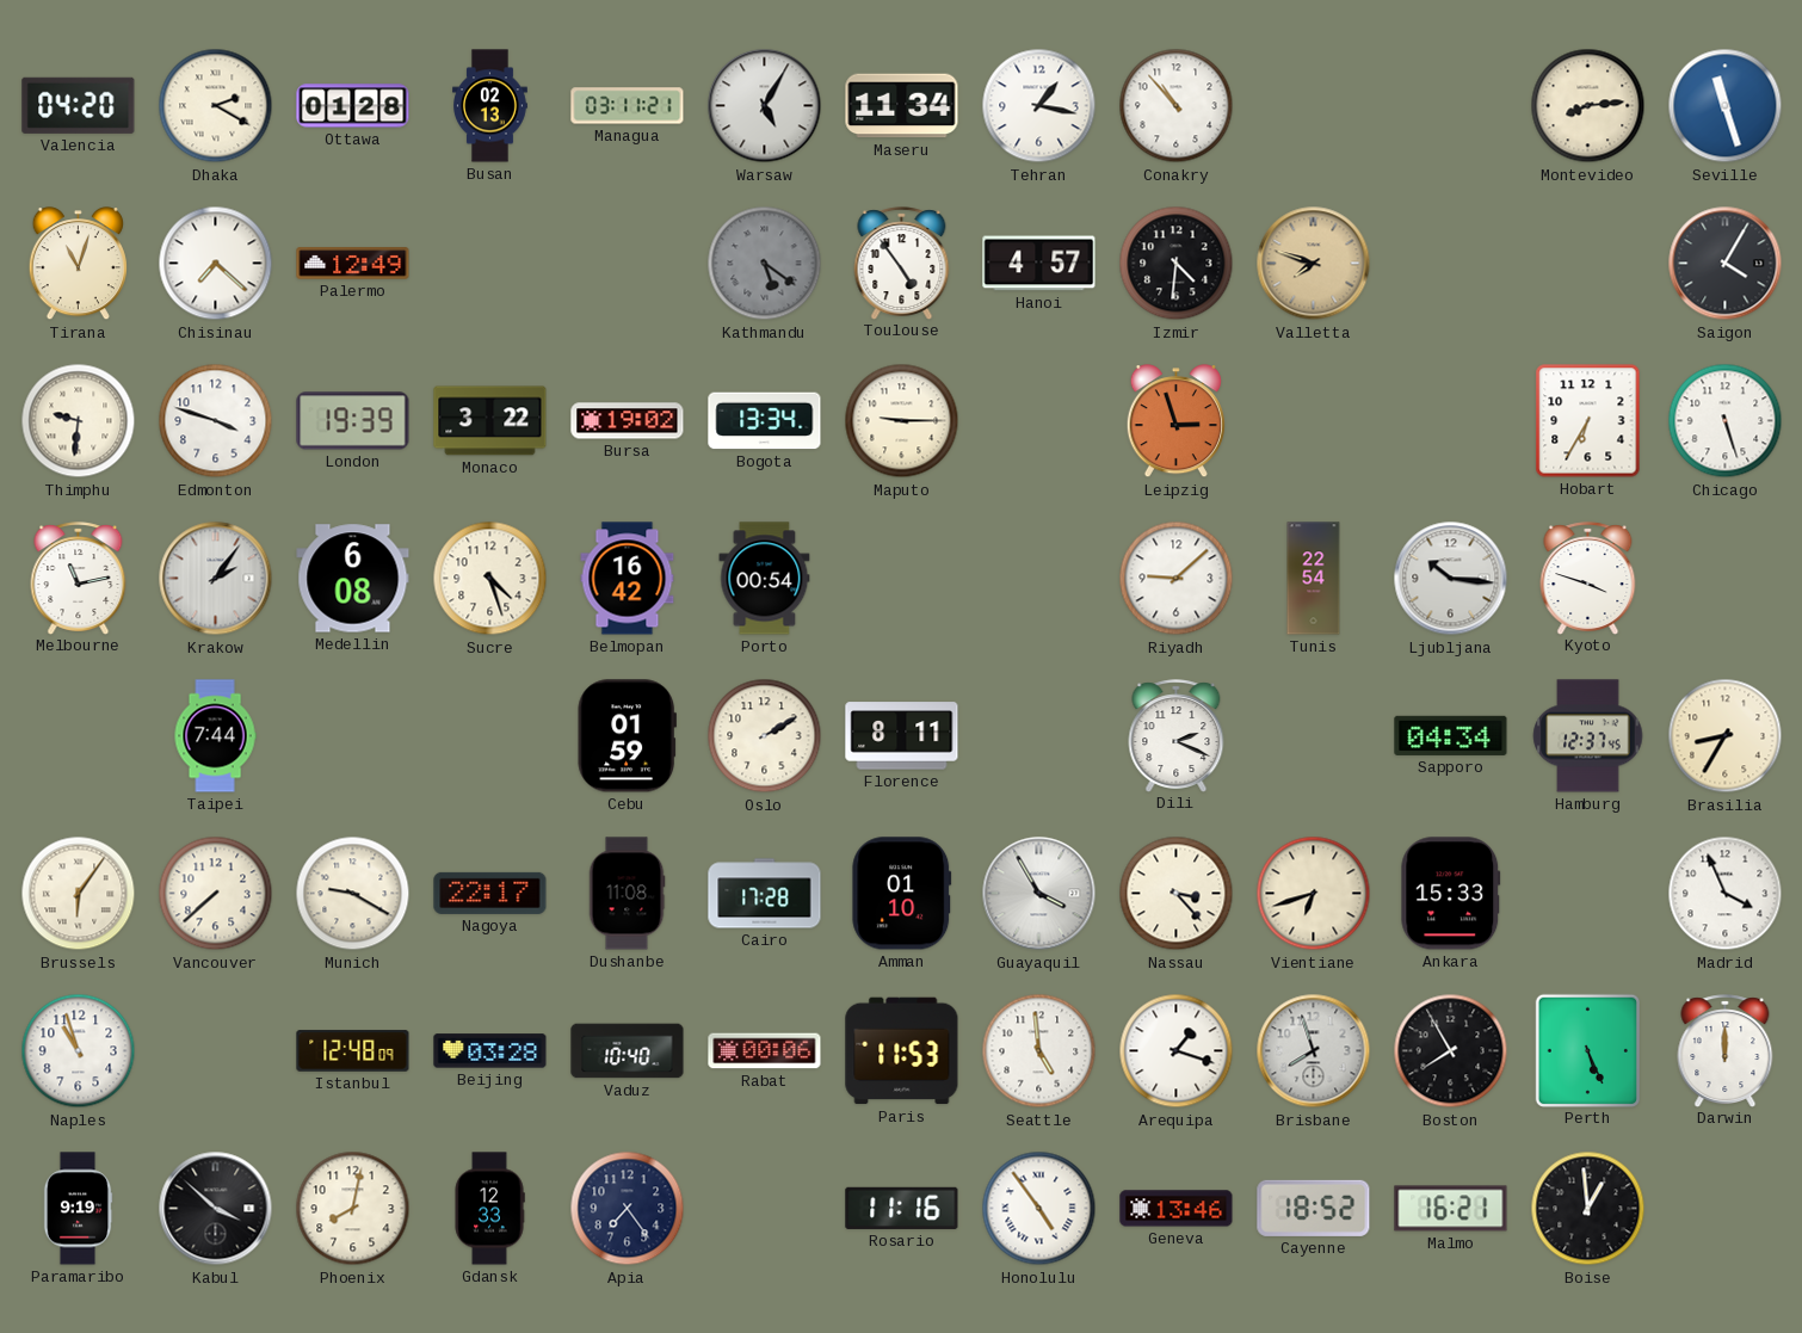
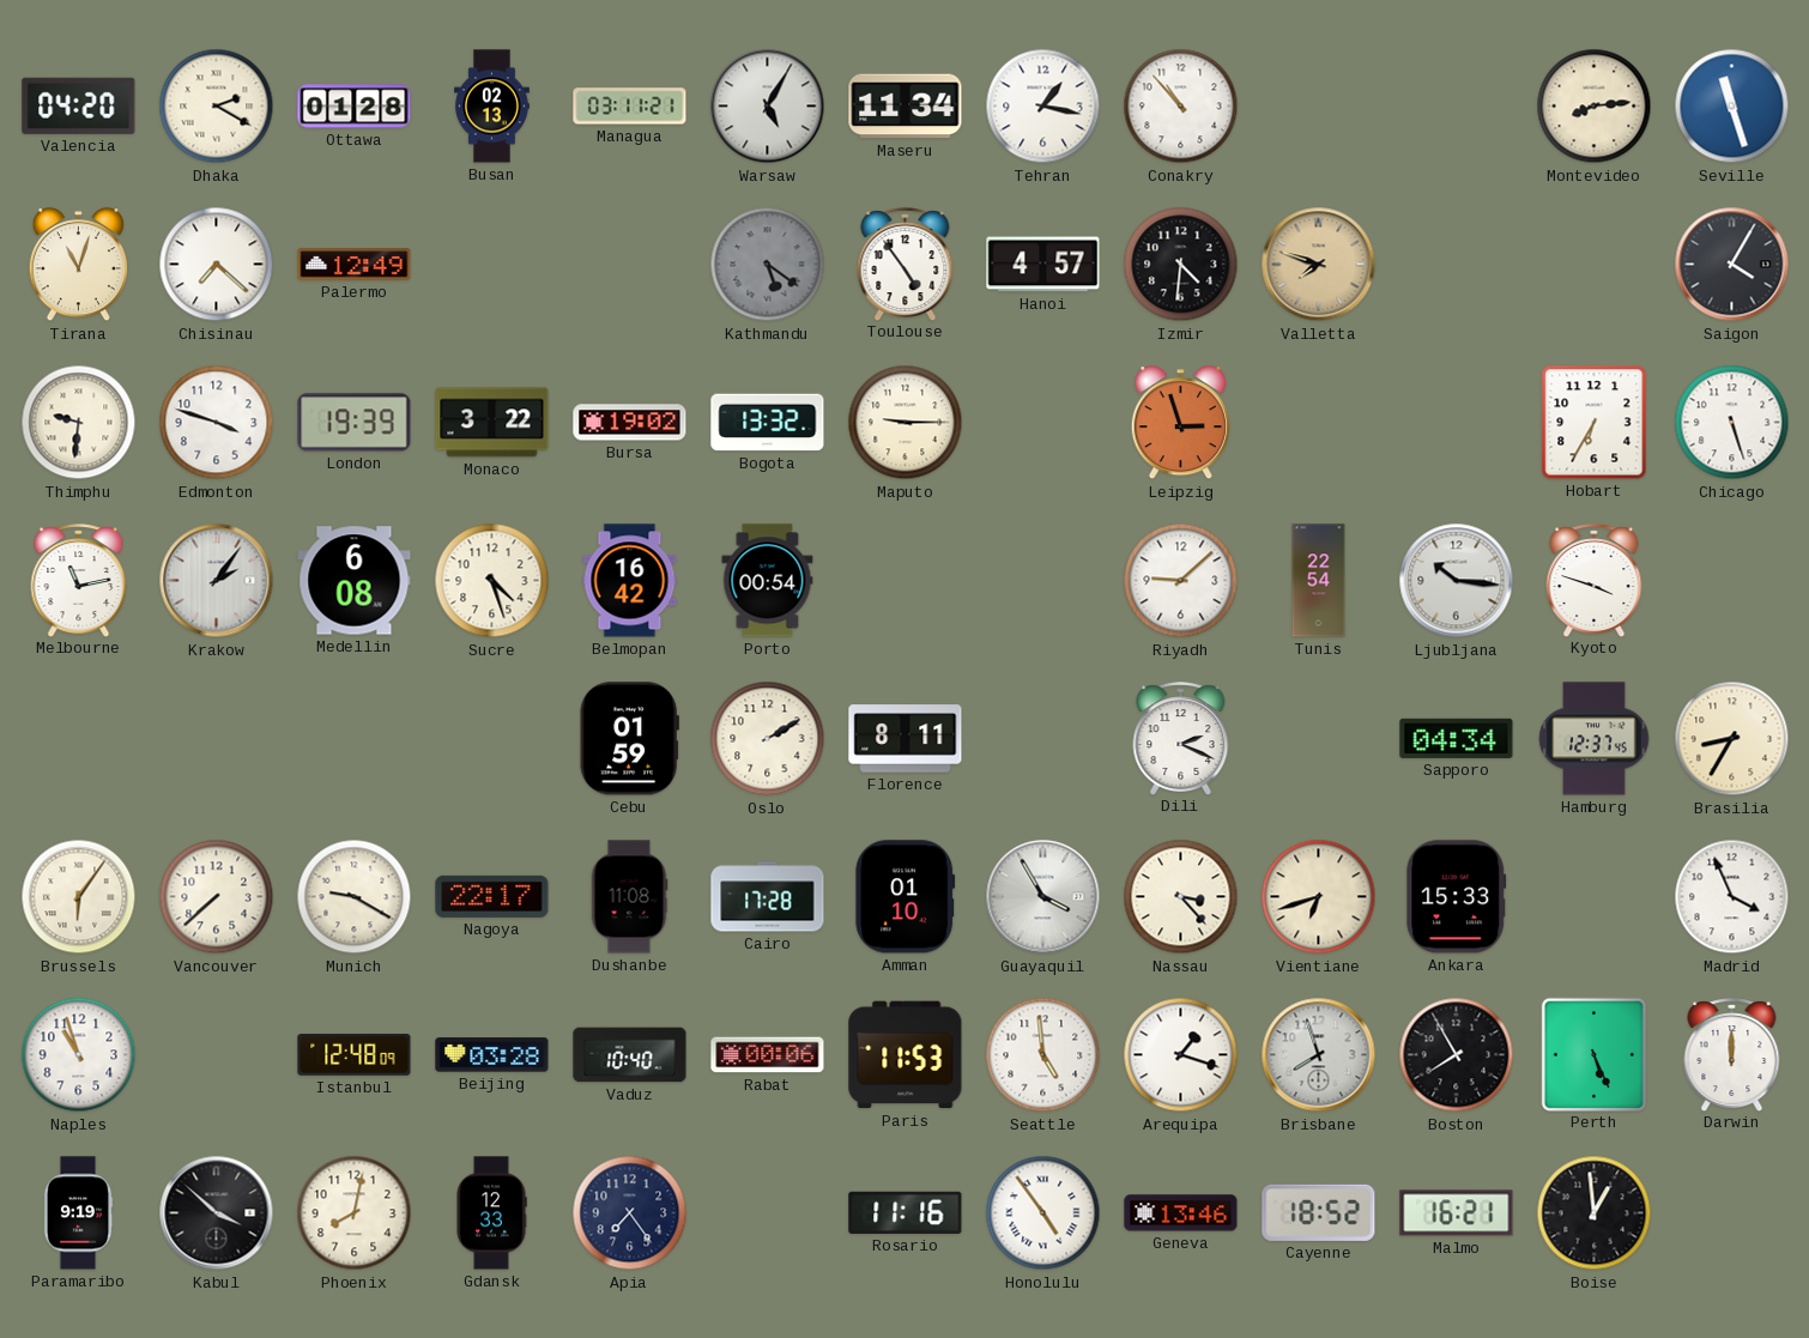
Bogota: 13:34 -> 13:32 (768, 423)
Taipei: 7:44 -> none (215, 736)
